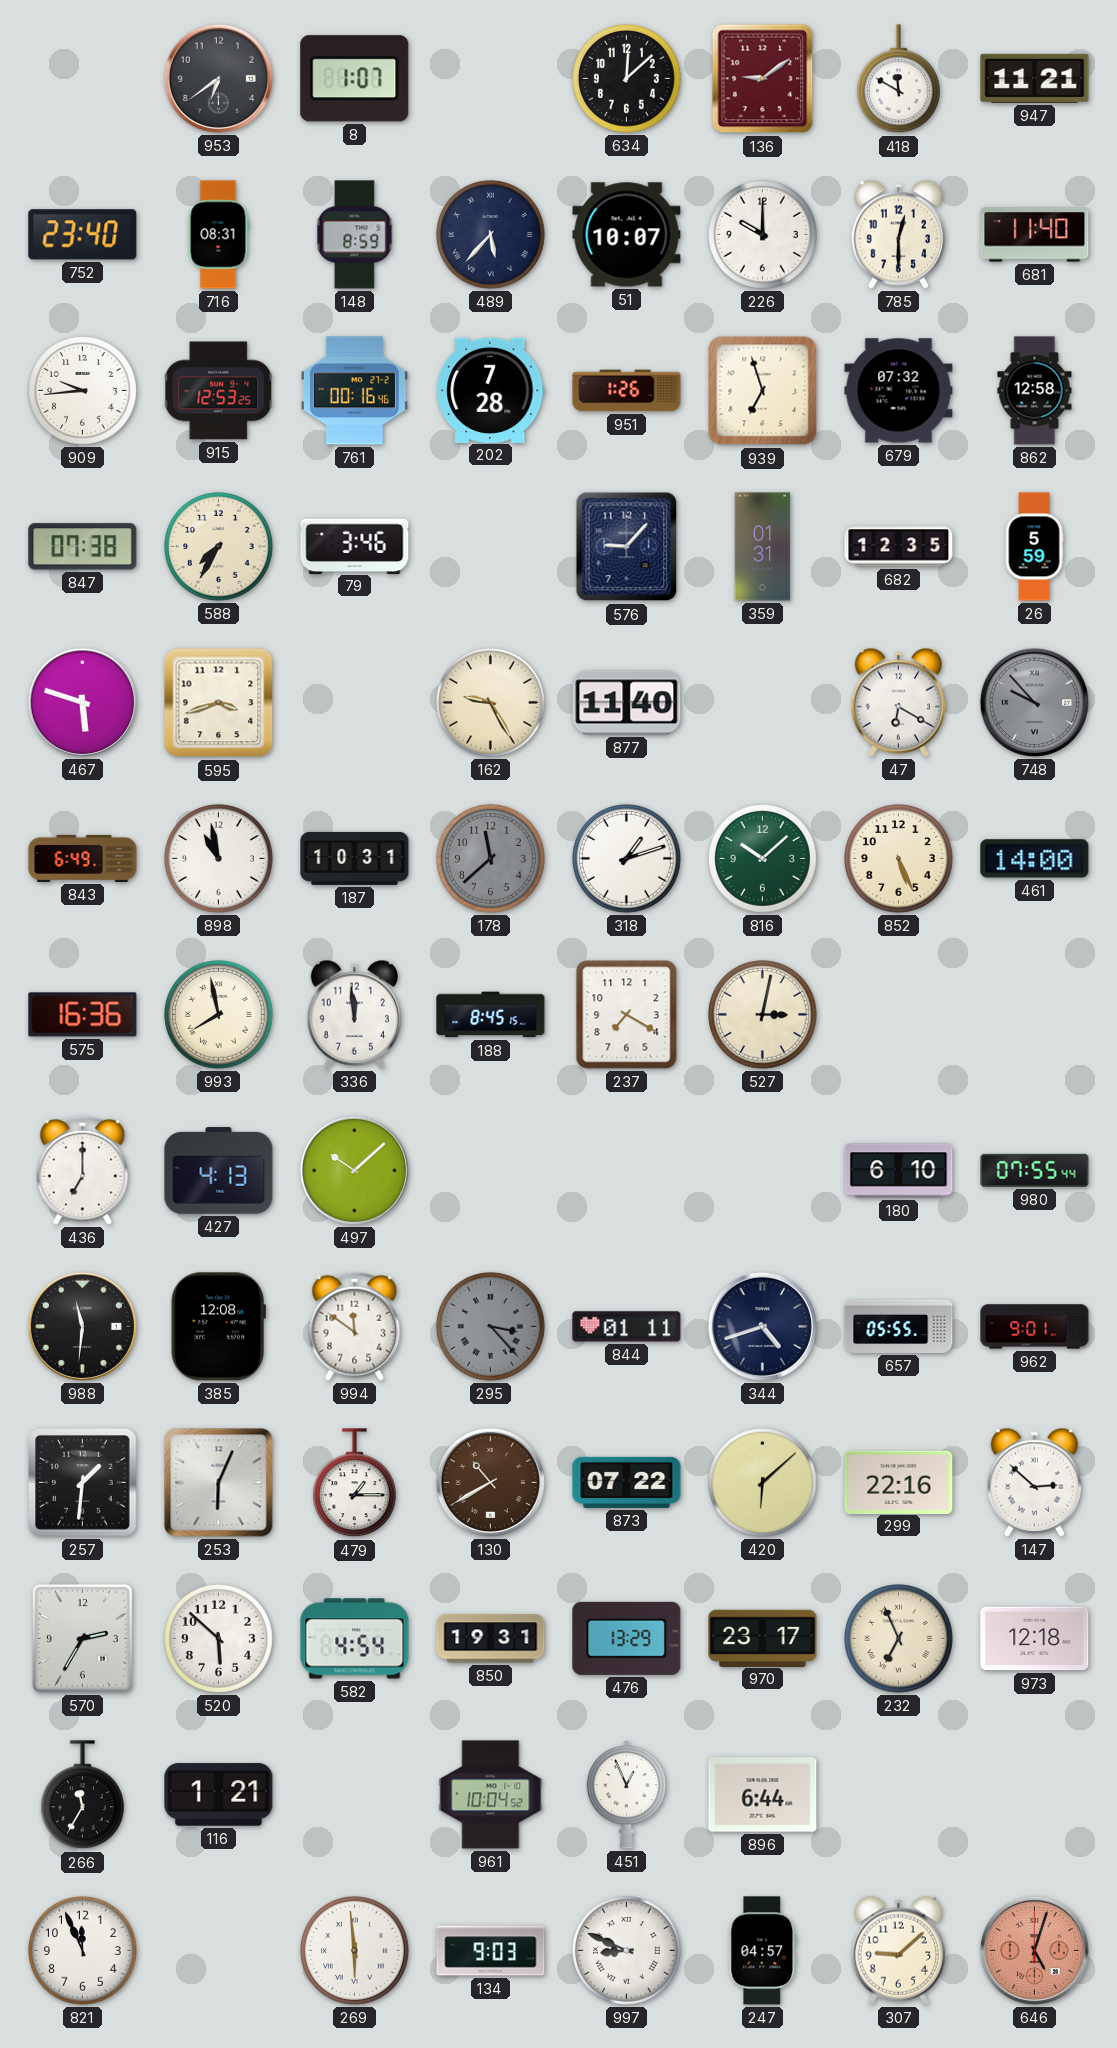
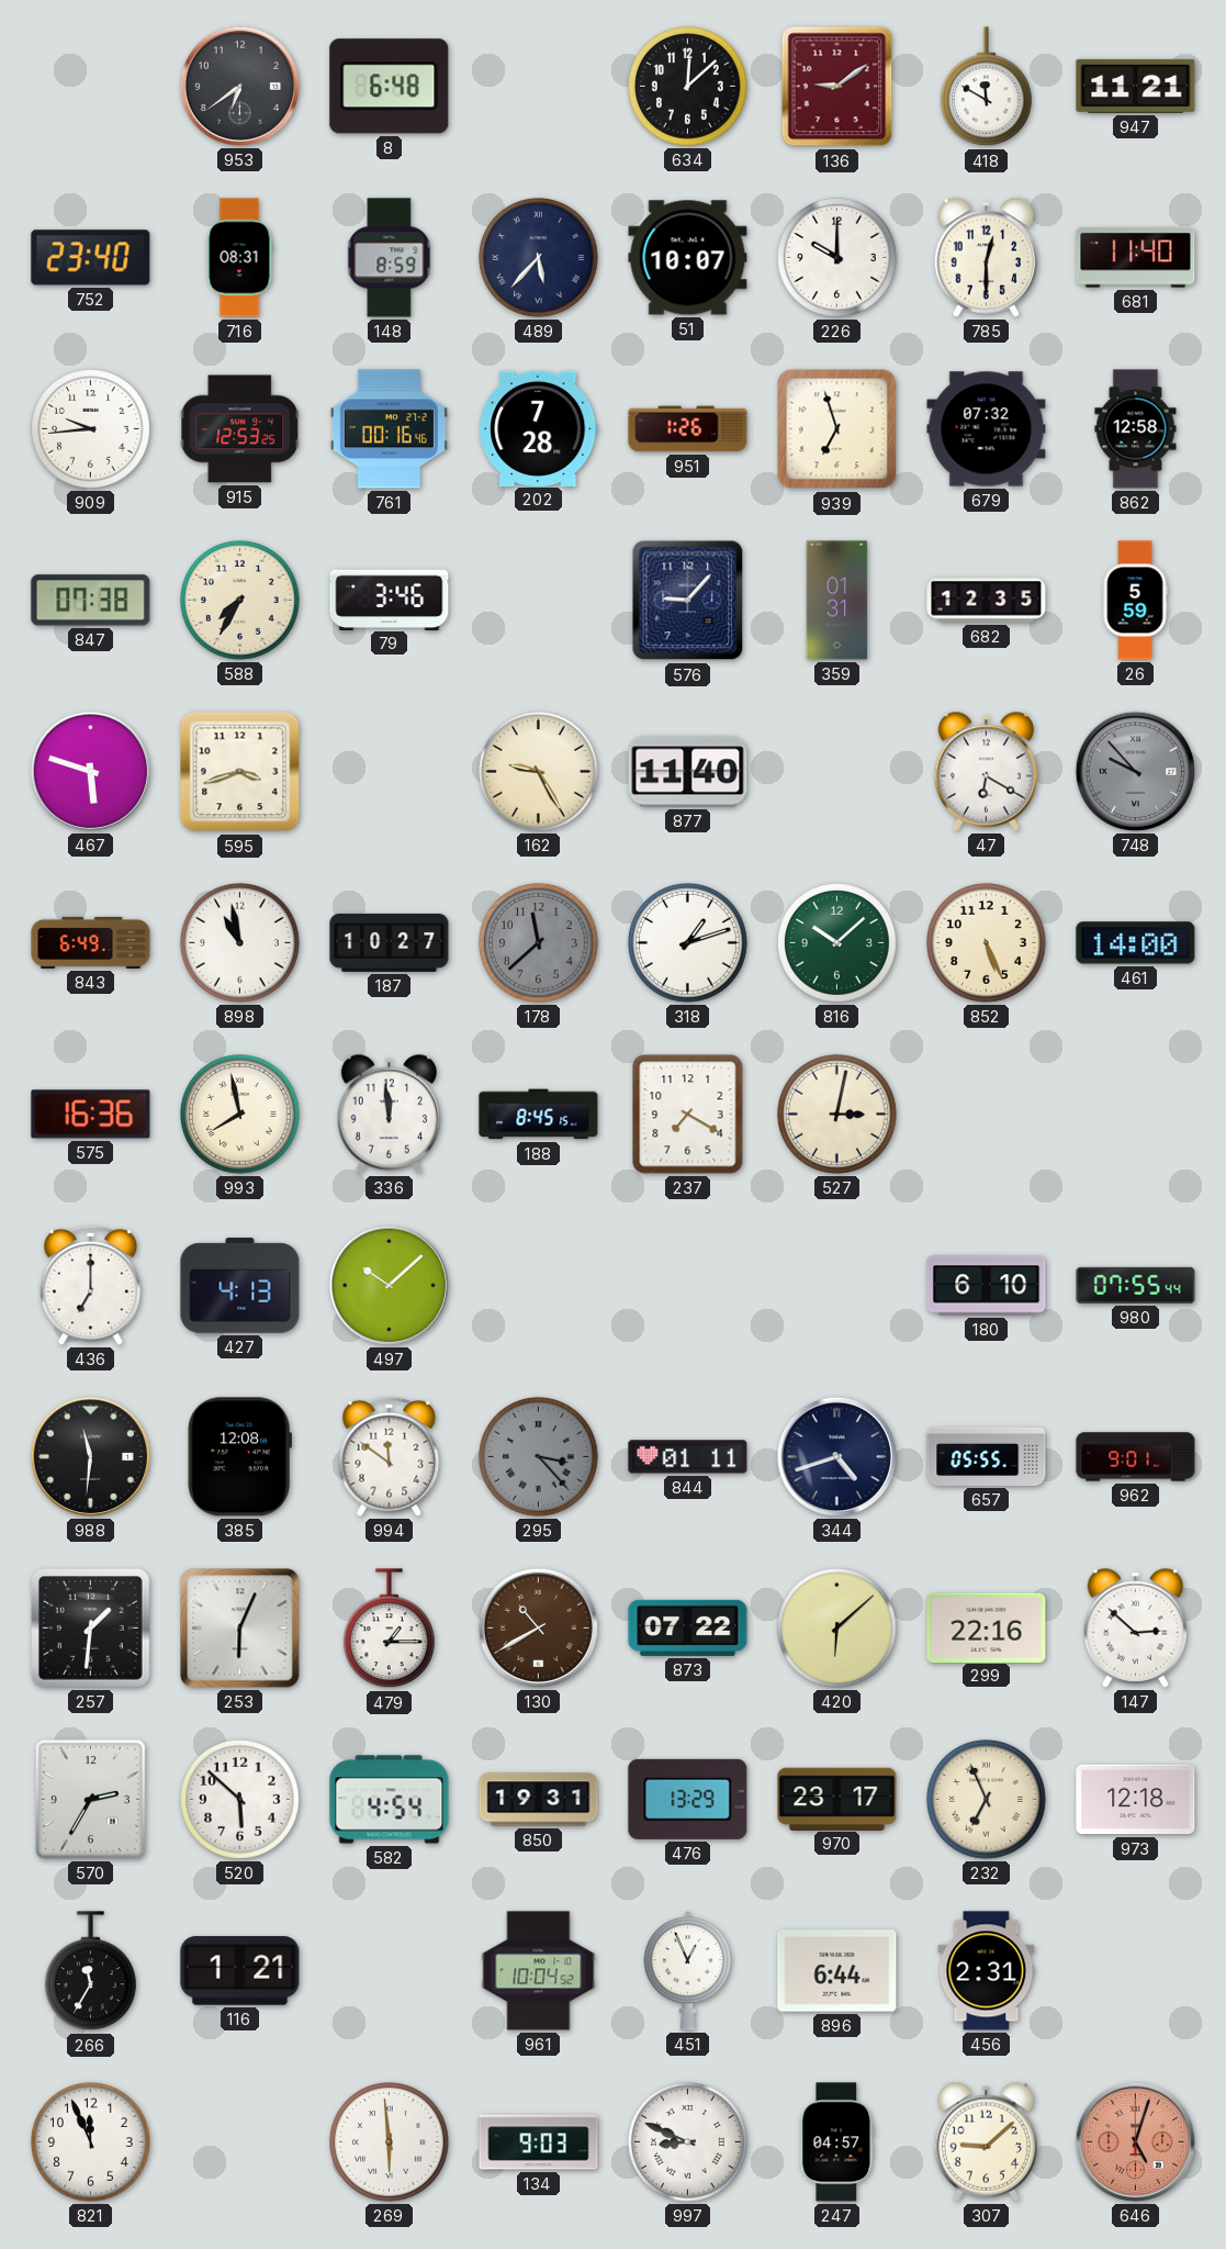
8: 1:07 -> 6:48 (390, 87)
187: 10:31 -> 10:27 (390, 942)
456: none -> 2:31 (987, 1971)
